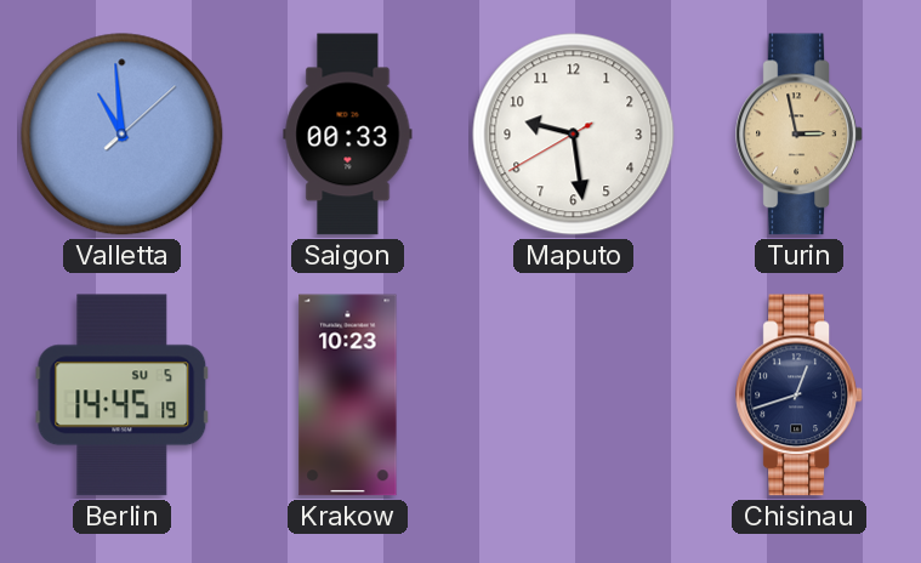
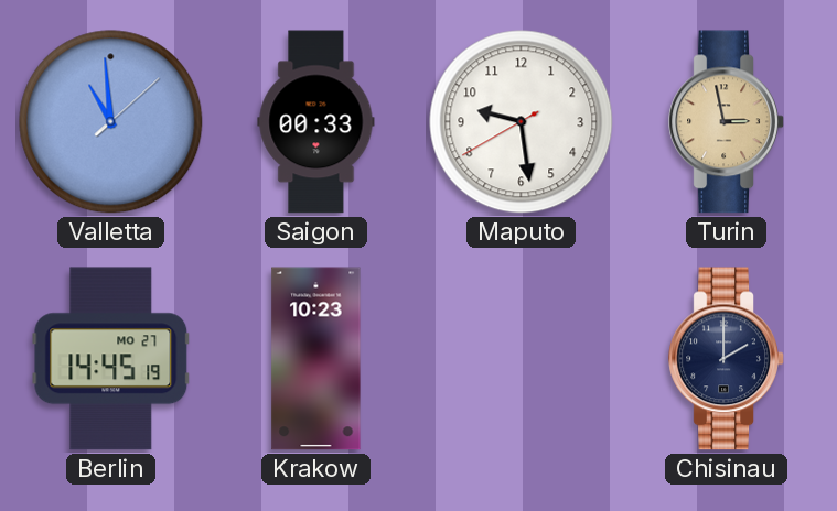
Berlin date: SU 5 -> MO 27 (111, 359)
Chisinau: 12:42 -> 2:00 (727, 359)
